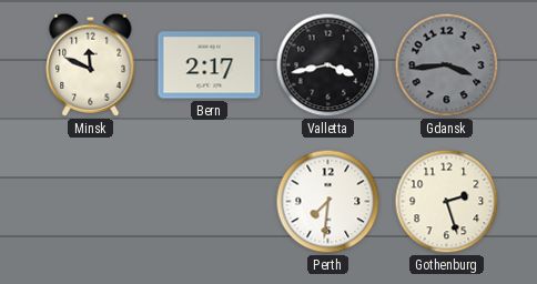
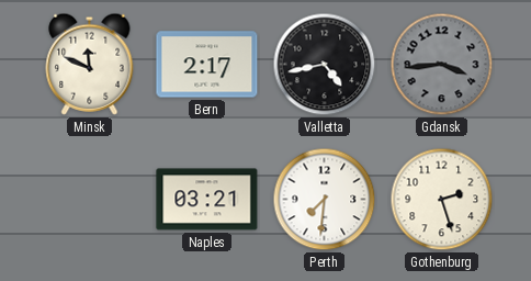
Valletta: 3:43 -> 4:43 (325, 65)
Naples: none -> 03:21 (207, 200)
